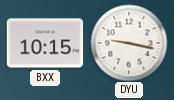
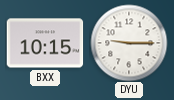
DYU: 9:17 -> 9:15 (129, 43)
